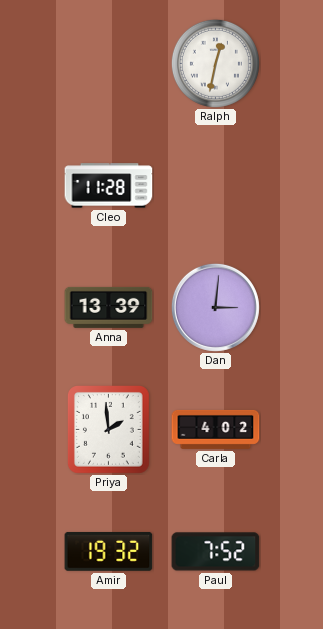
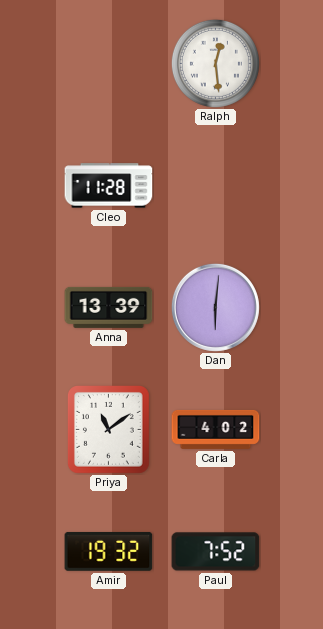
Ralph: 12:32 -> 12:29 (215, 63)
Dan: 3:01 -> 6:01 (215, 307)
Priya: 1:59 -> 11:09 (109, 430)
